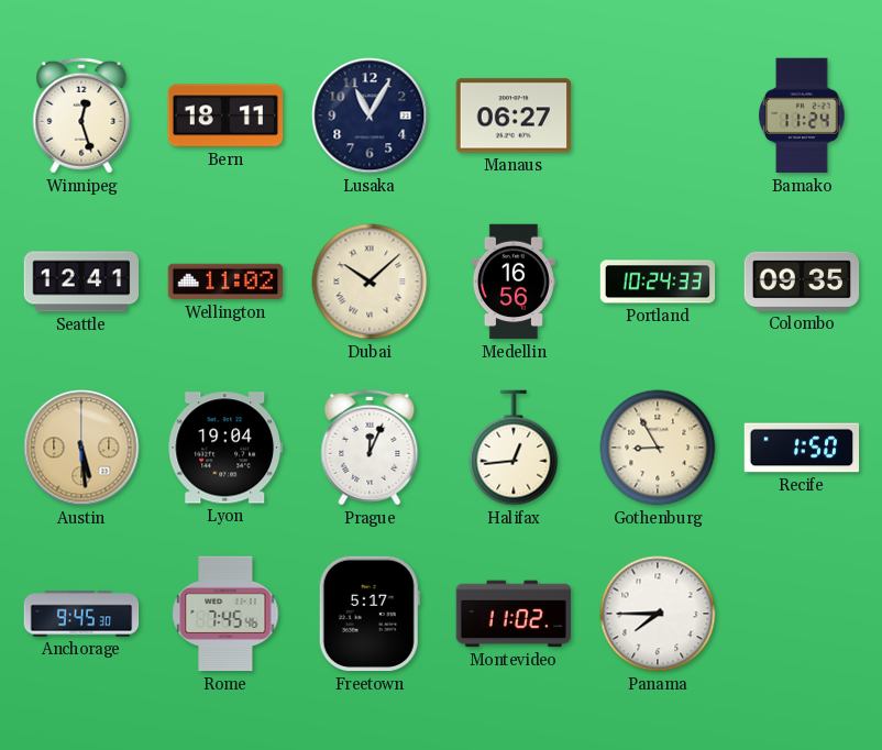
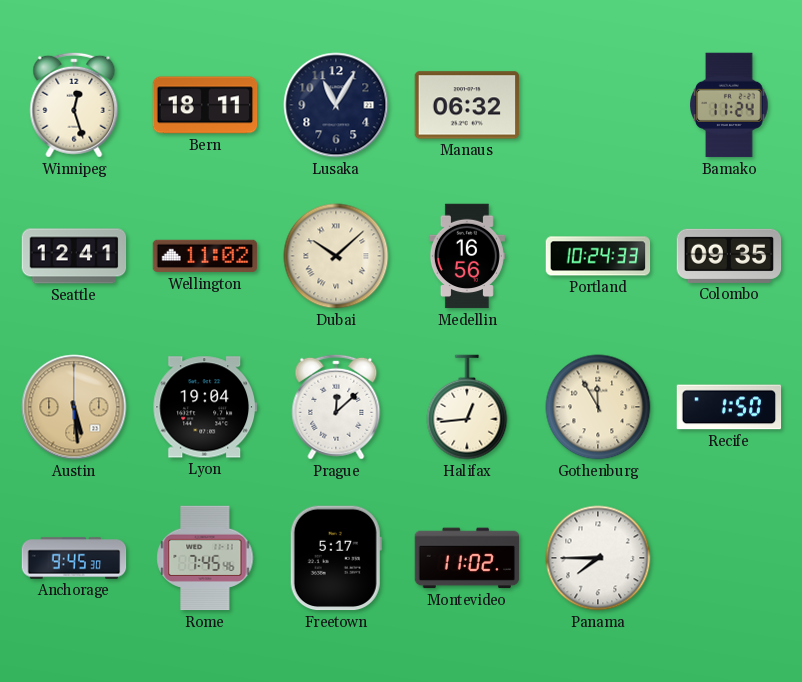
Manaus: 06:27 -> 06:32 (467, 105)
Prague: 12:04 -> 12:08 (336, 407)
Gothenburg: 8:55 -> 11:55 (598, 407)
